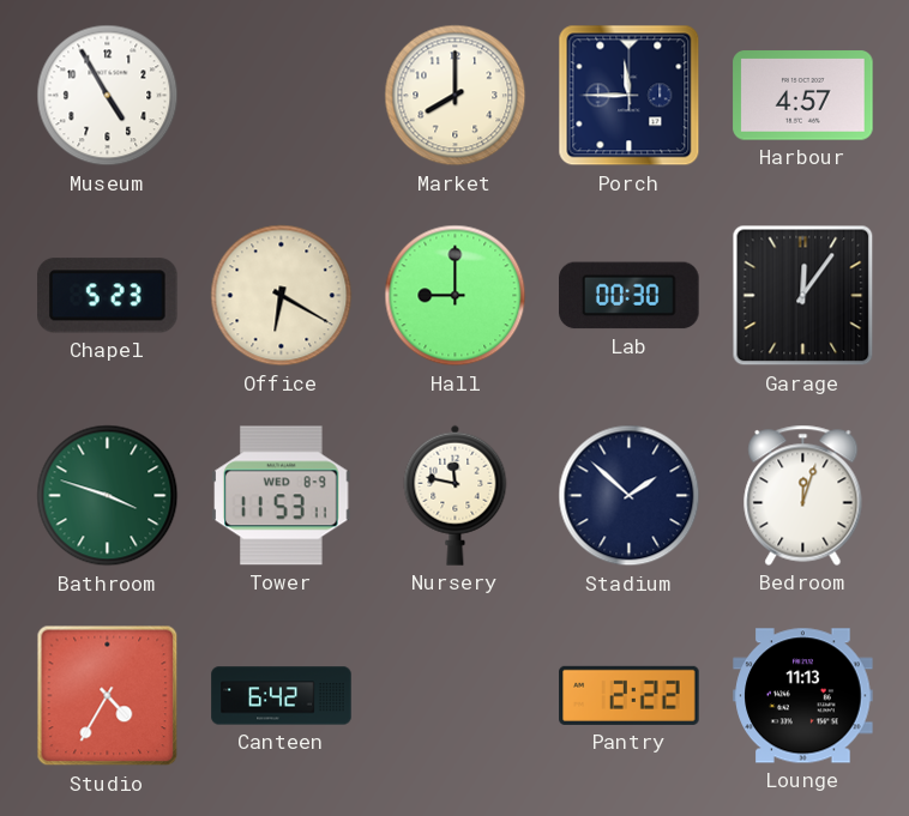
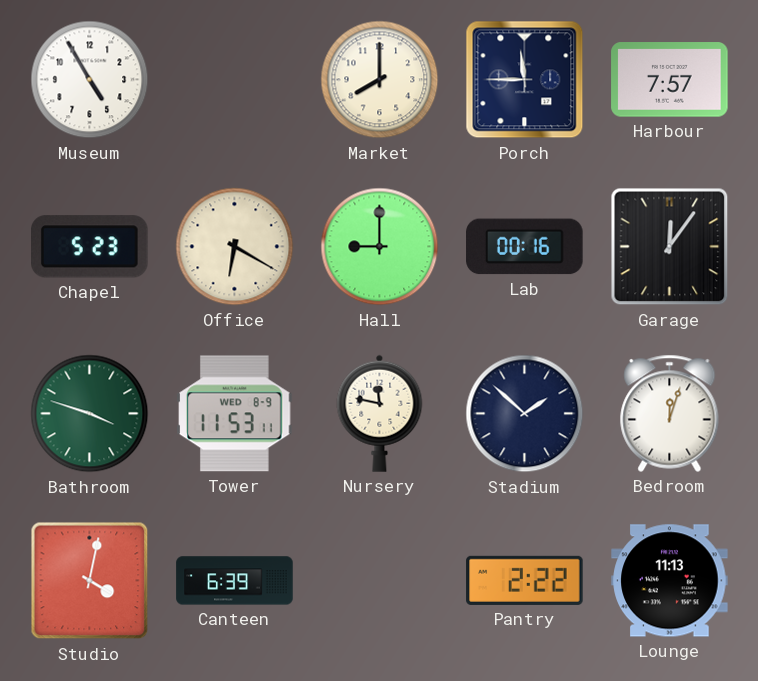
Harbour: 4:57 -> 7:57 (670, 80)
Lab: 00:30 -> 00:16 (525, 247)
Studio: 4:35 -> 4:02 (90, 581)
Canteen: 6:42 -> 6:39 (235, 581)
